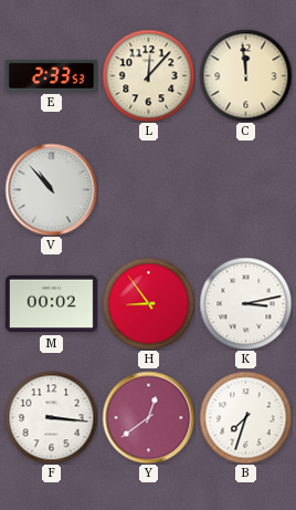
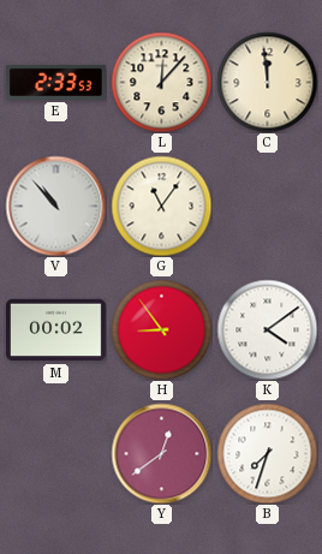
G: none -> 11:06 (161, 205)
K: 3:13 -> 4:09 (267, 329)
F: 3:16 -> none (51, 417)
